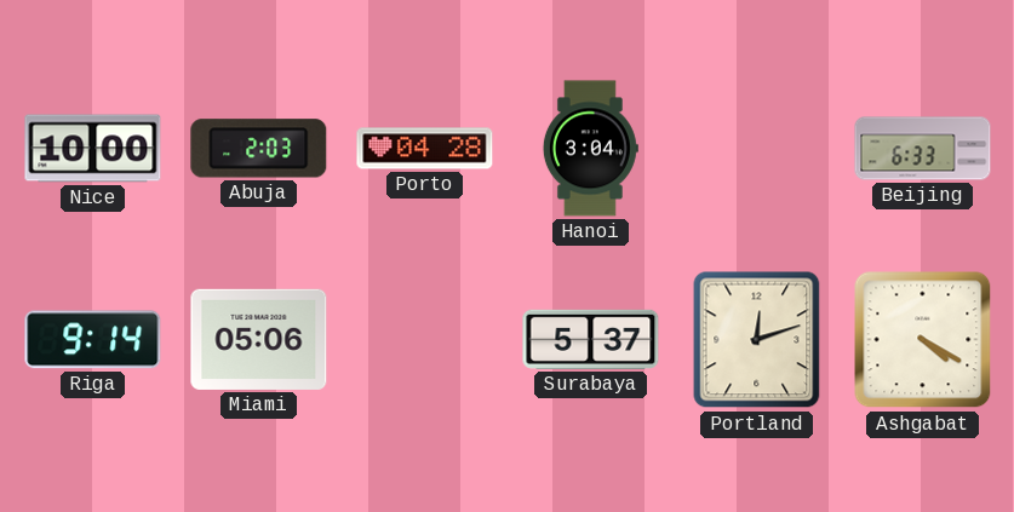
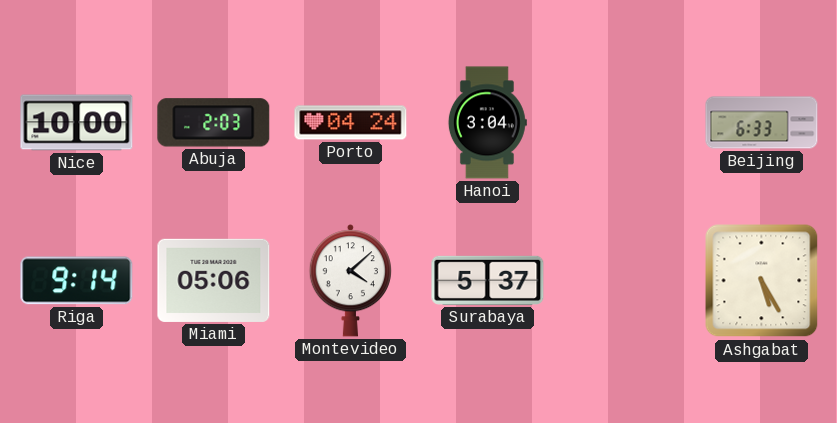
Porto: 04:28 -> 04:24 (351, 123)
Montevideo: none -> 4:08 (350, 281)
Portland: 12:12 -> none (757, 340)
Ashgabat: 4:20 -> 5:25 (762, 281)
